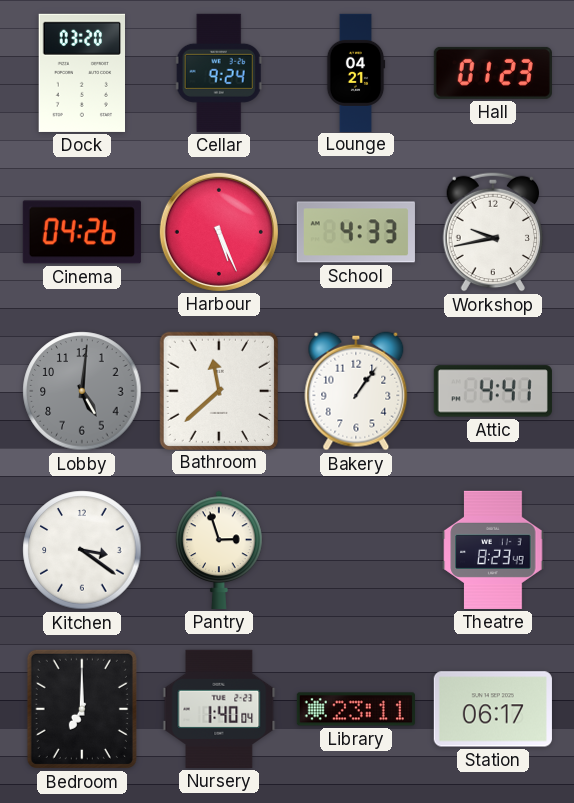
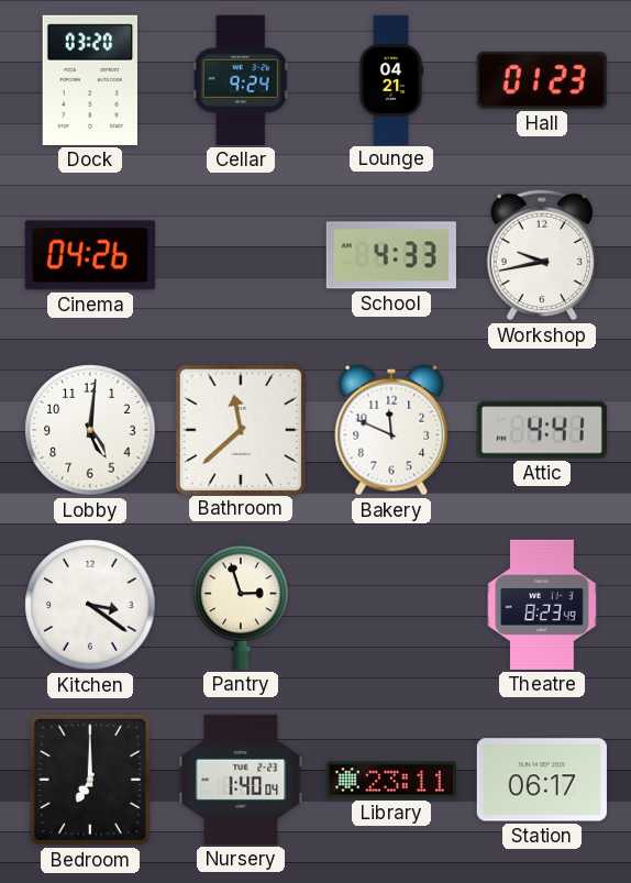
Harbour: 5:26 -> none (219, 232)
Lobby dial: grey -> white (90, 430)
Bakery: 1:06 -> 11:49 (391, 430)
